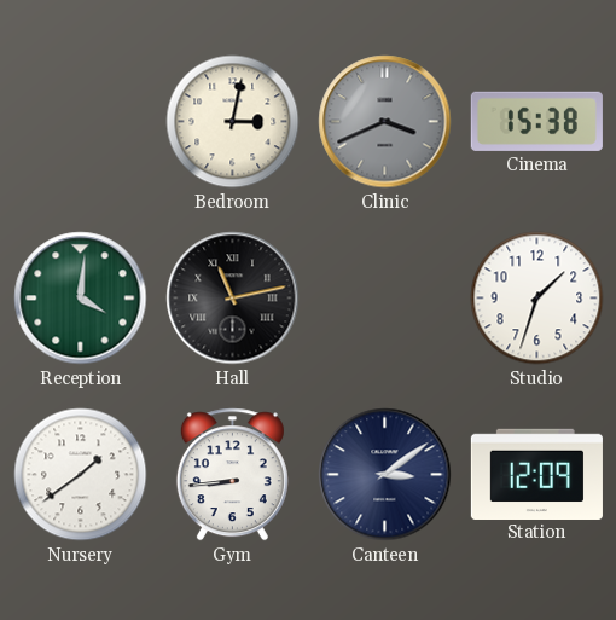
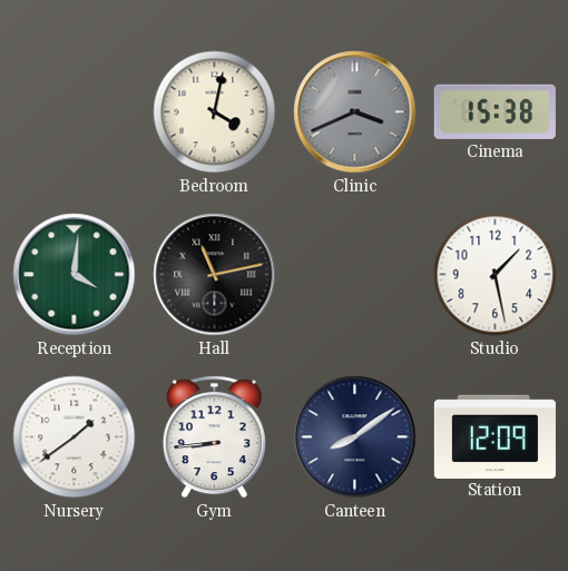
Bedroom: 3:02 -> 4:02 (215, 112)
Studio: 1:33 -> 1:28 (496, 275)
Canteen: 3:09 -> 8:09 (355, 437)
